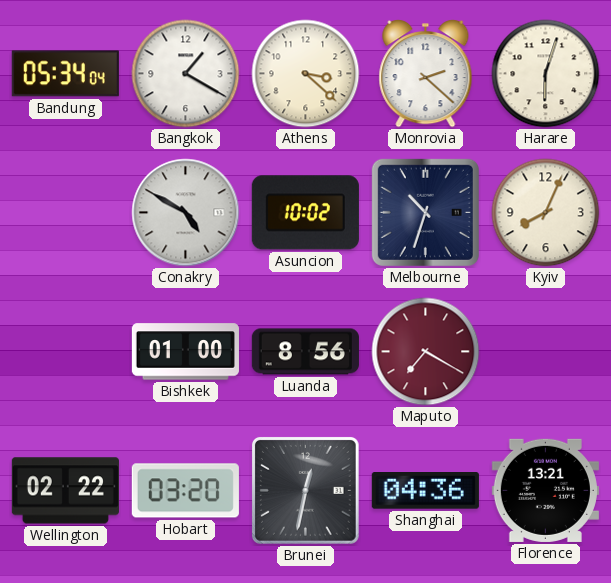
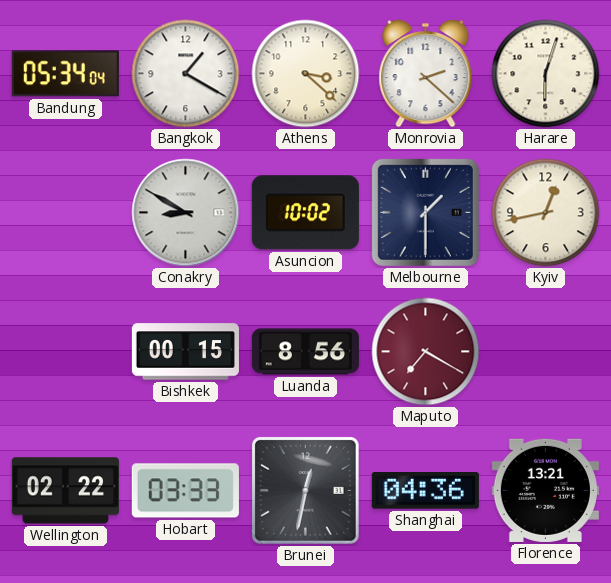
Conakry: 4:50 -> 8:50 (186, 213)
Melbourne: 10:33 -> 1:30 (425, 212)
Kyiv: 8:04 -> 12:43 (546, 213)
Bishkek: 01:00 -> 00:15 (185, 352)
Hobart: 03:20 -> 03:33 (185, 491)
